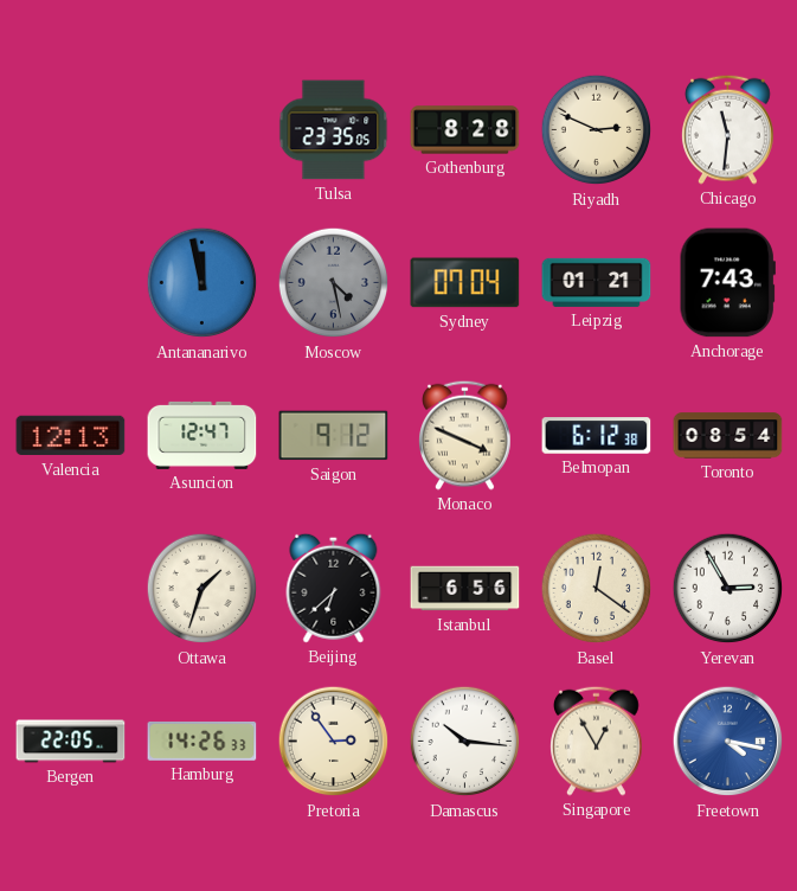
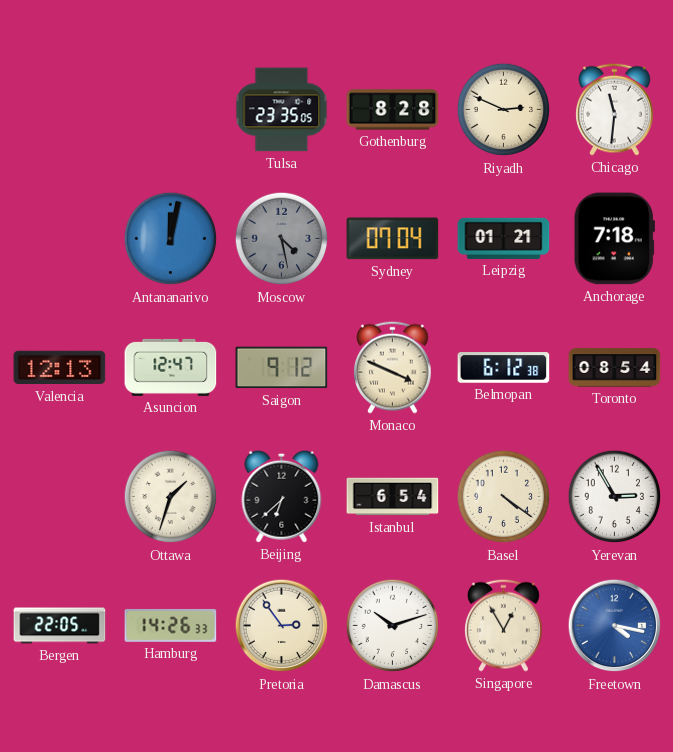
Antananarivo: 11:58 -> 12:02 (171, 239)
Anchorage: 7:43 -> 7:18 (614, 239)
Istanbul: 6:56 -> 6:54 (393, 497)
Basel: 12:21 -> 4:21 (504, 497)
Damascus: 10:16 -> 10:12 (393, 626)
